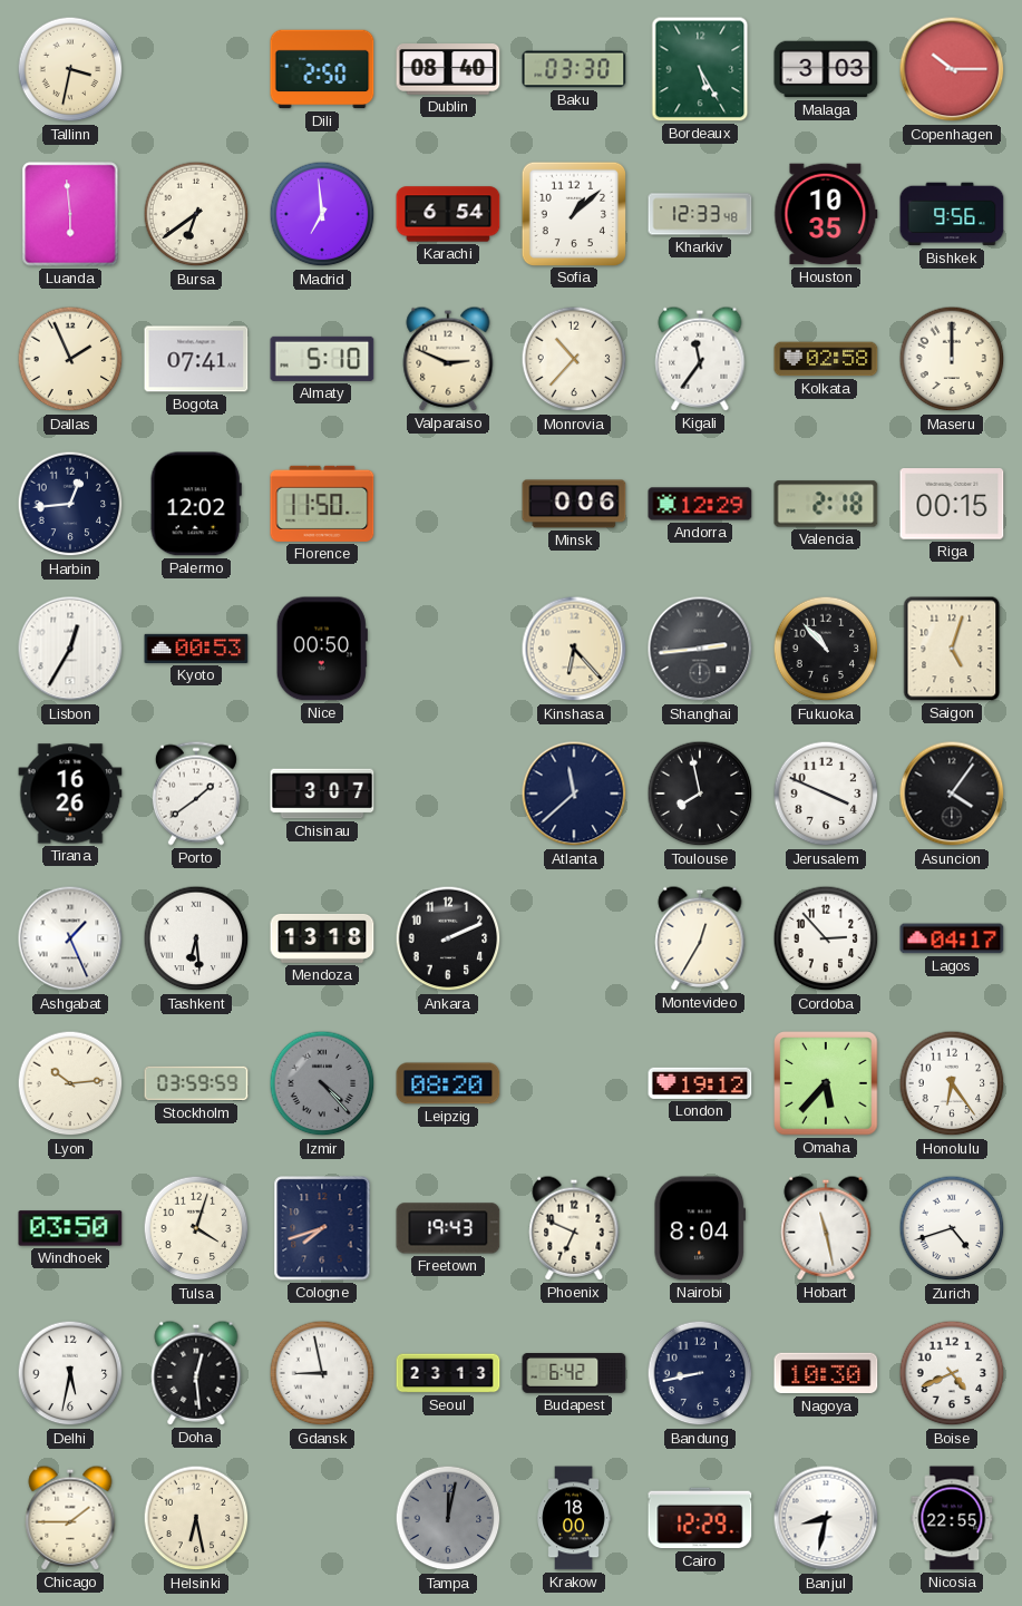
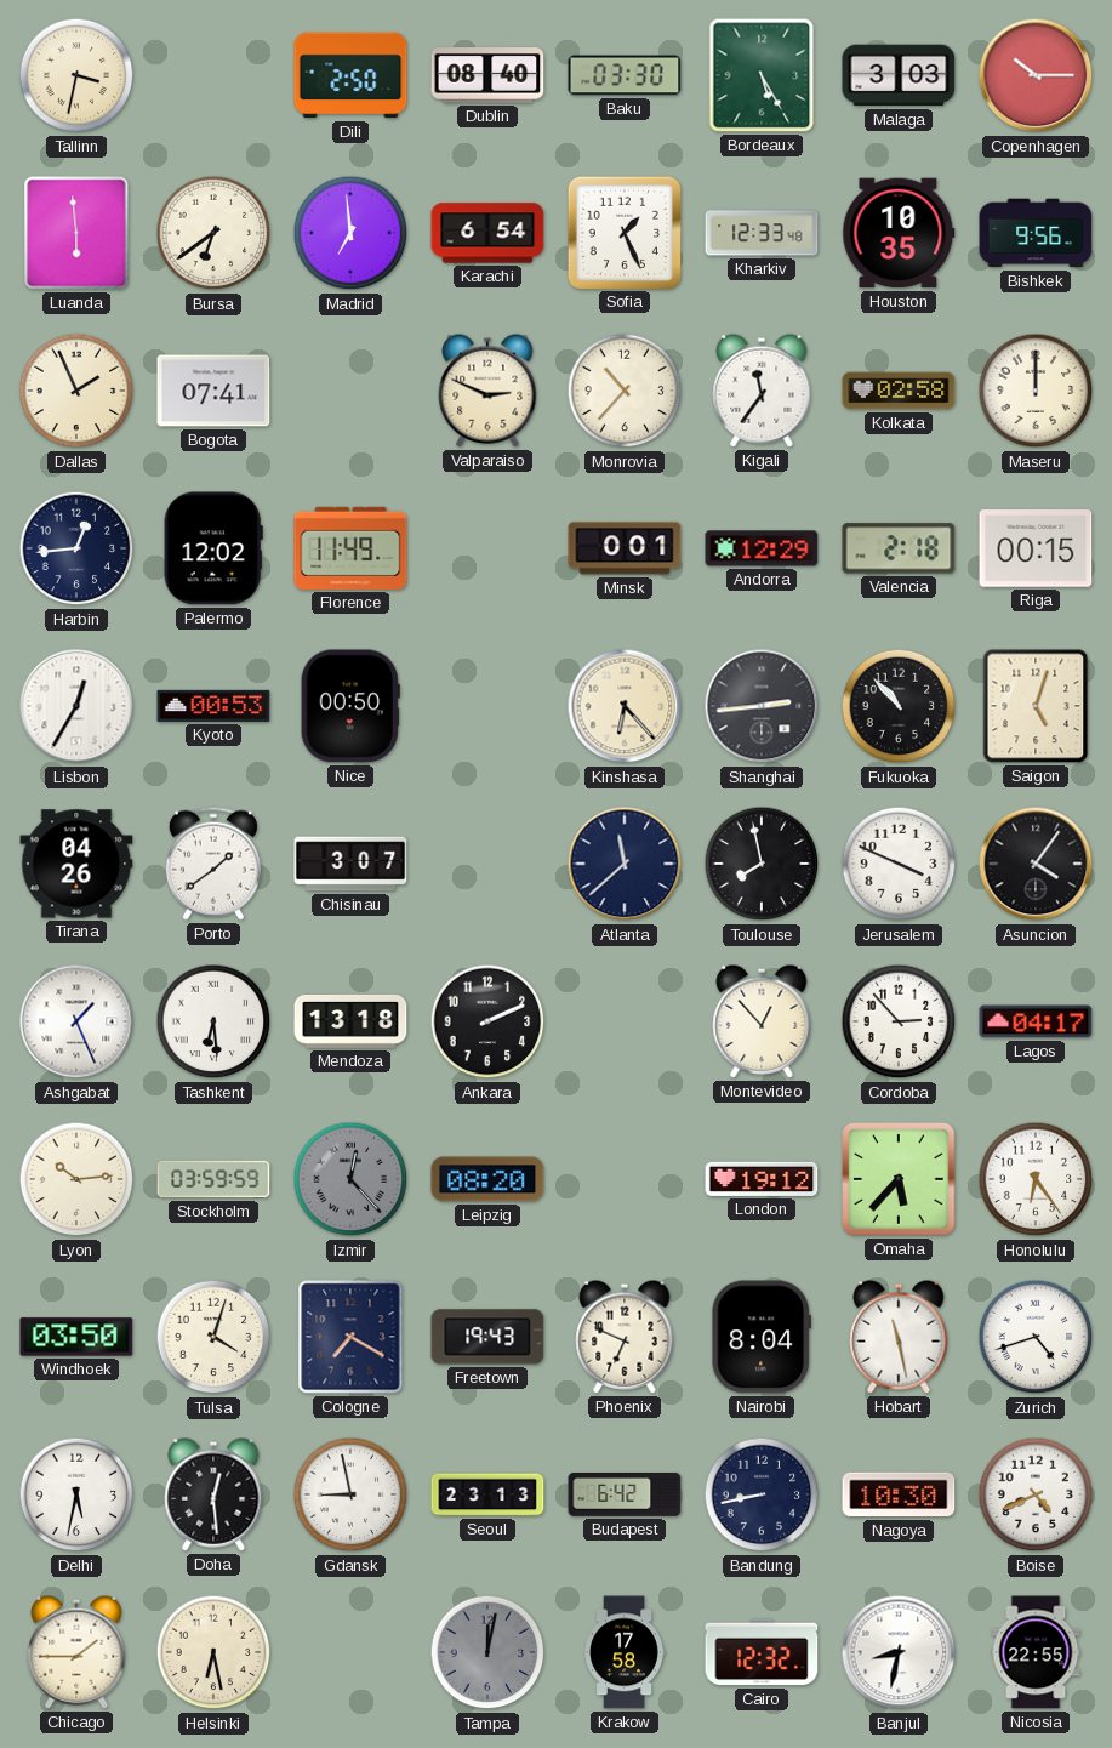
Sofia: 1:08 -> 1:26 (623, 232)
Almaty: 5:10 -> none (322, 359)
Florence: 11:50 -> 11:49 (350, 548)
Minsk: 0:06 -> 0:01 (625, 548)
Tirana: 16:26 -> 04:26 (76, 864)
Montevideo: 12:35 -> 12:53 (762, 1021)
Izmir: 4:23 -> 12:23 (350, 1179)
Cologne: 7:42 -> 7:20 (350, 1337)
Krakow: 18:00 -> 17:58 (625, 1652)
Cairo: 12:29 -> 12:32 (762, 1652)
